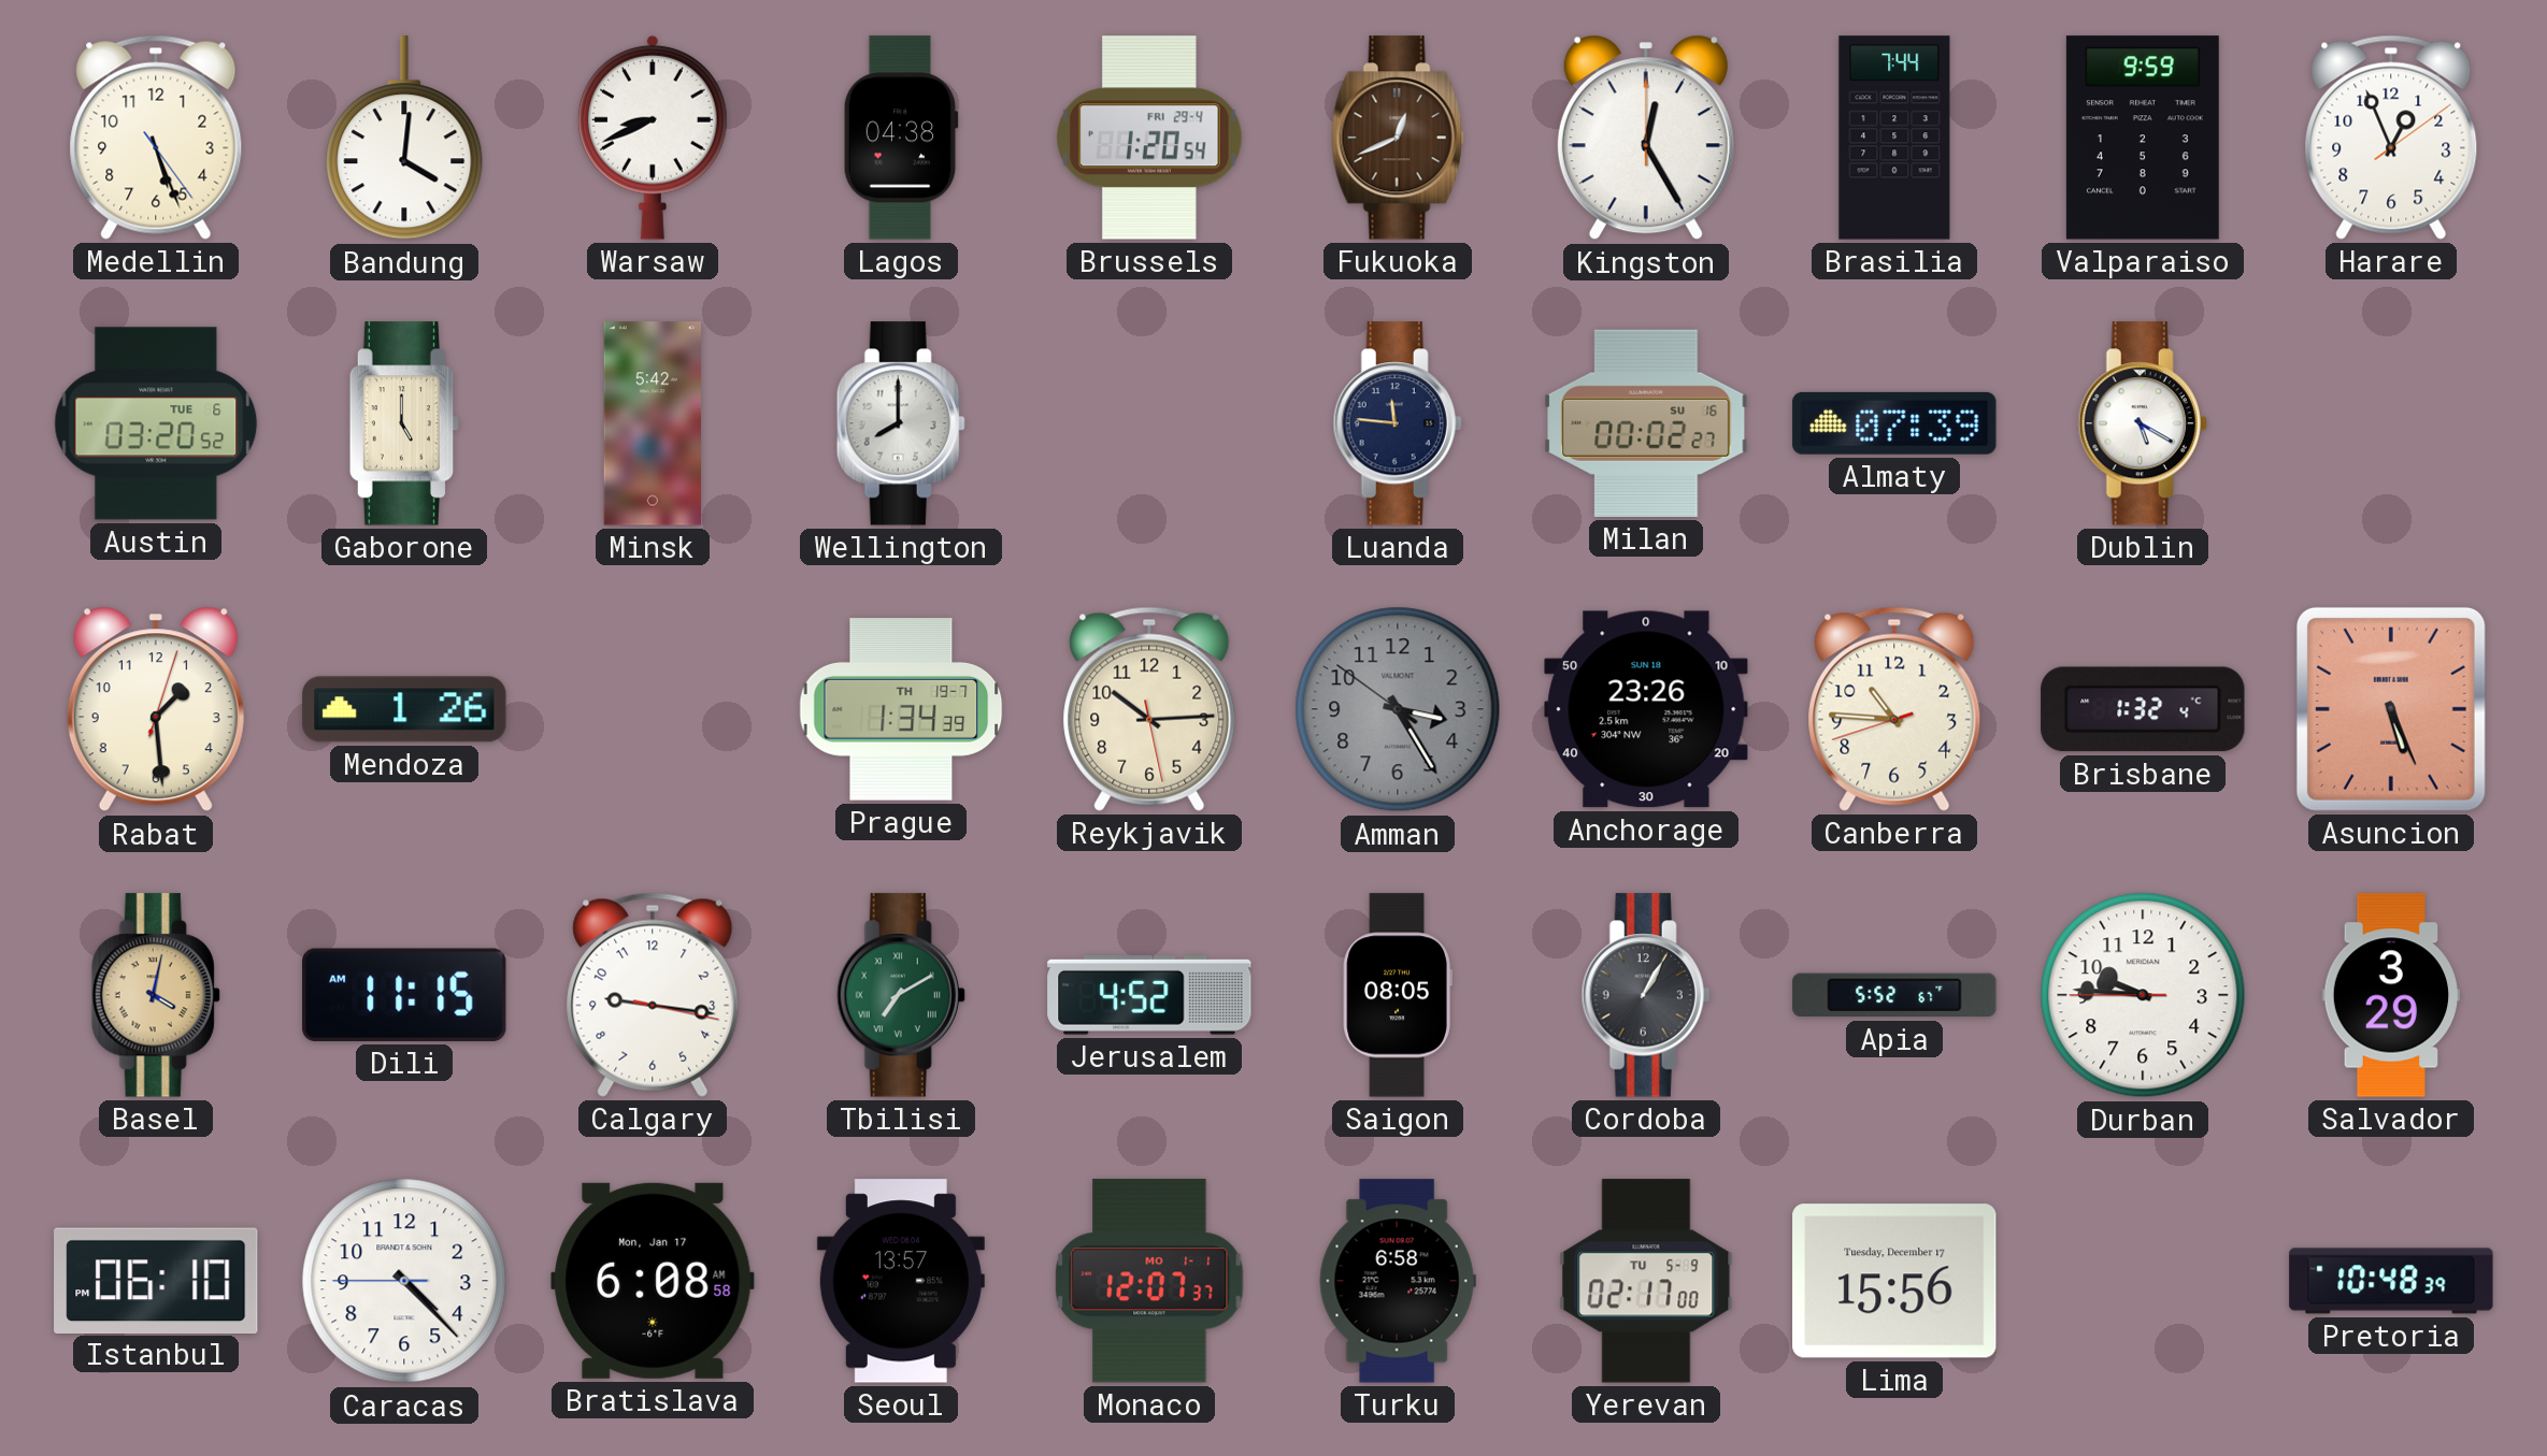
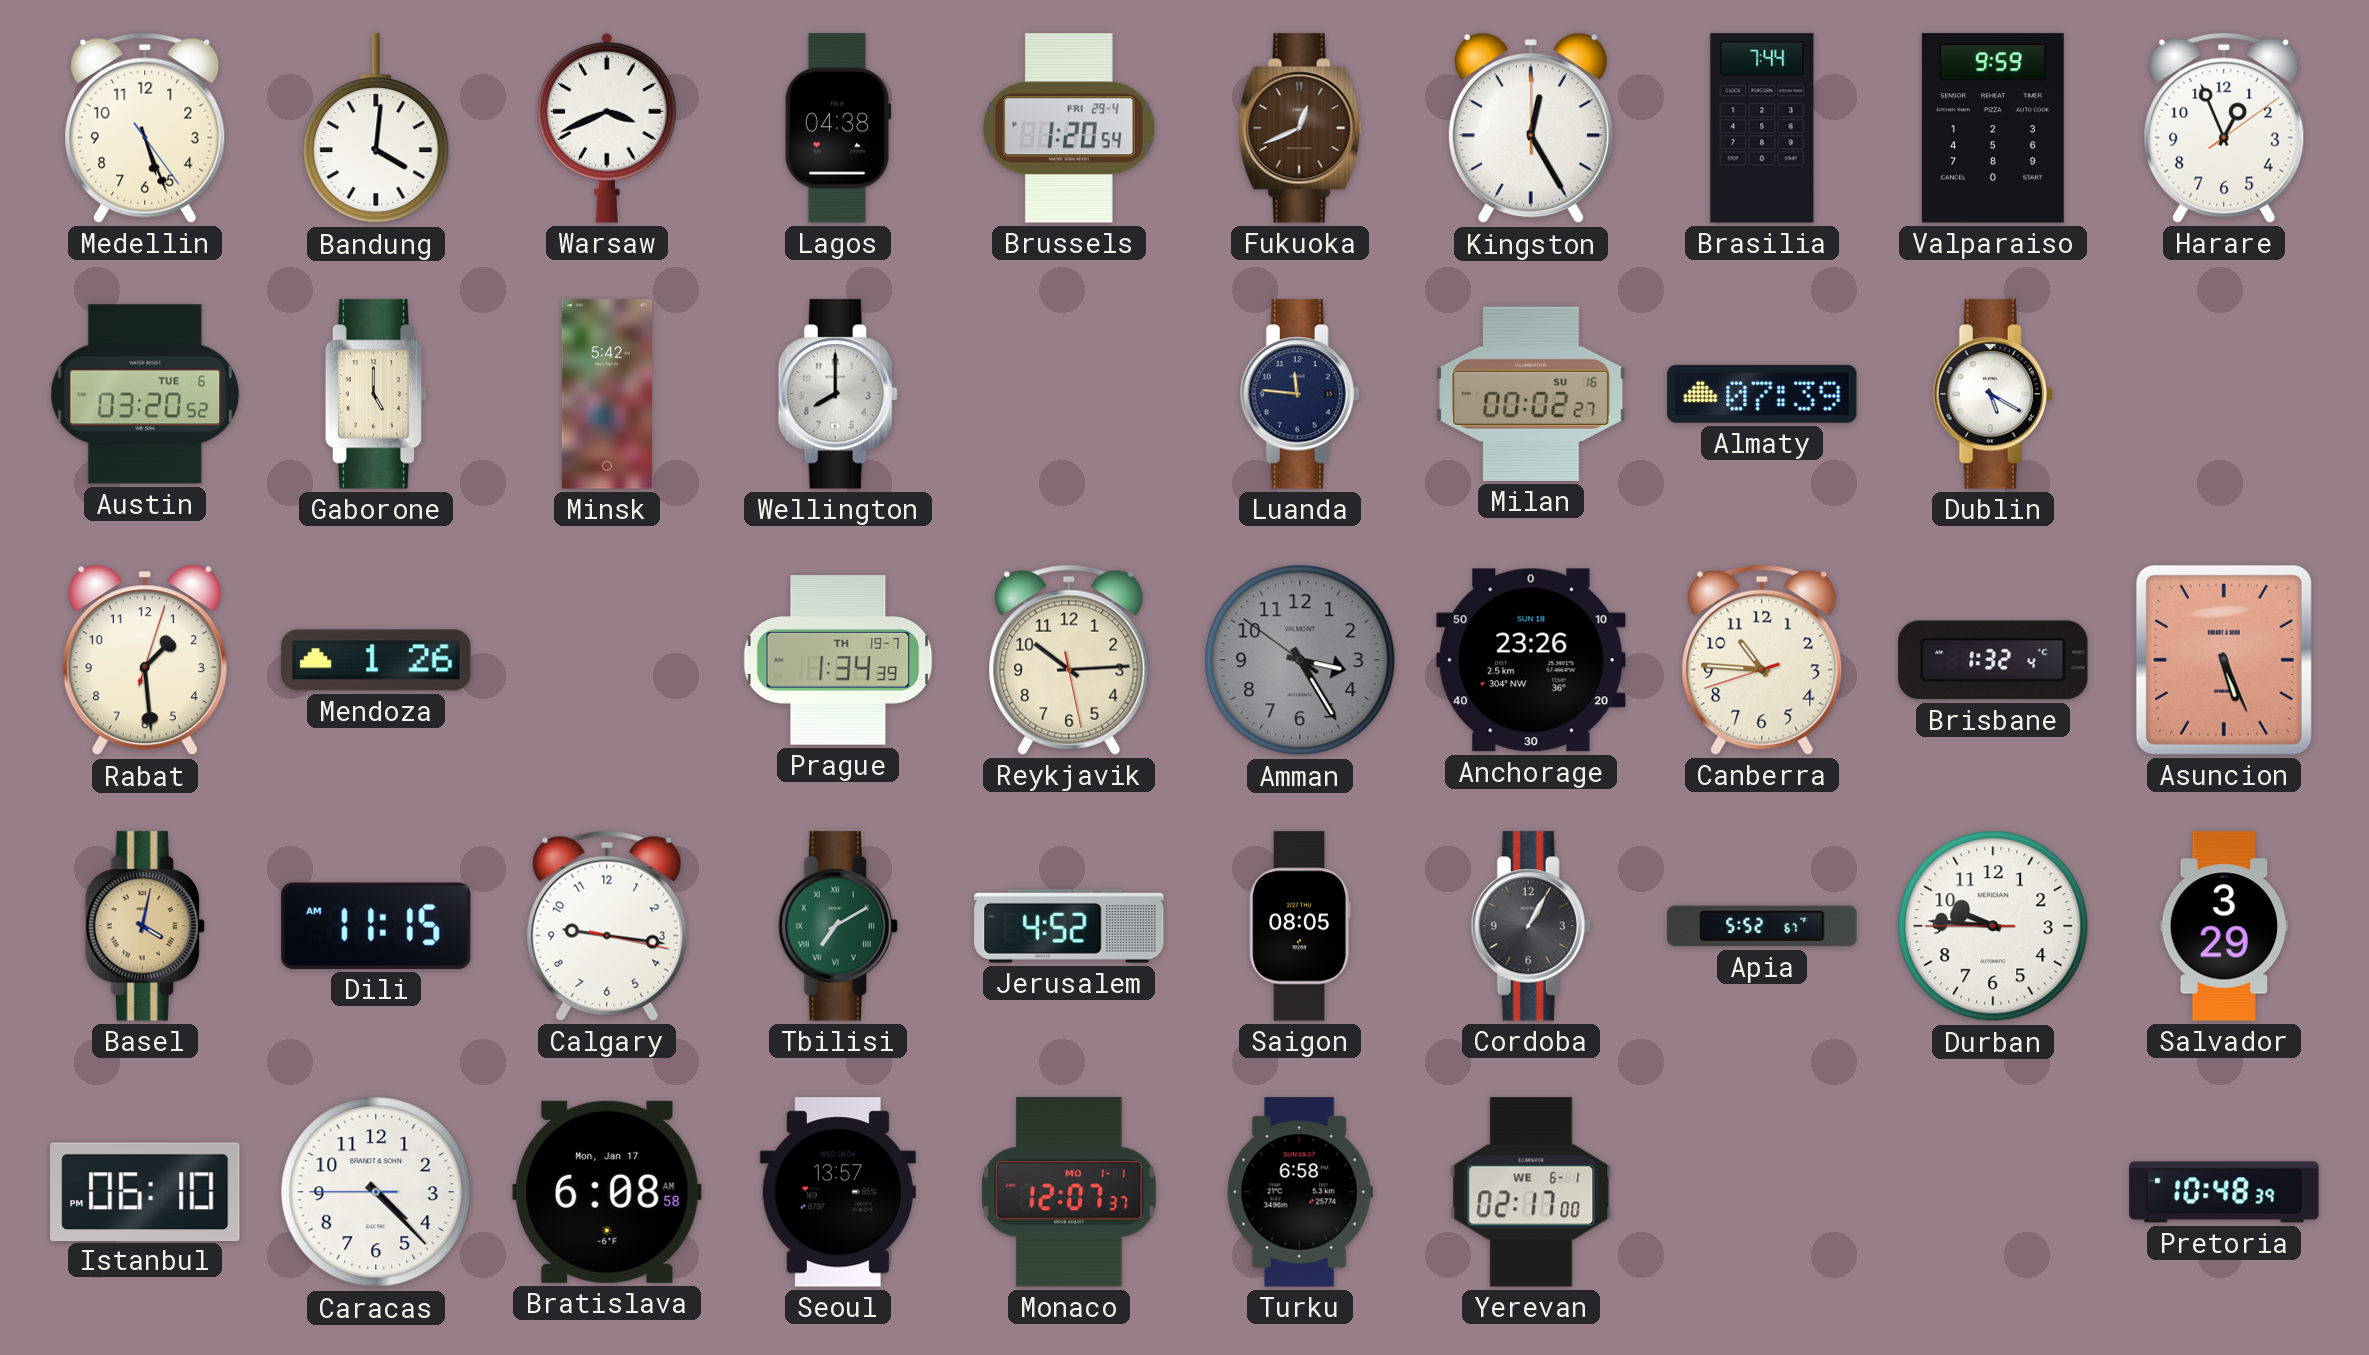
Warsaw: 8:41 -> 3:41 (607, 128)
Yerevan date: TU 5-9 -> WE 6-1 (1531, 1192)
Lima: 15:56 -> none (1894, 1281)
